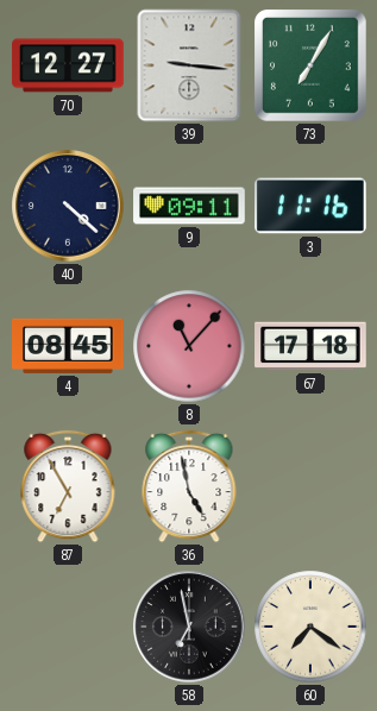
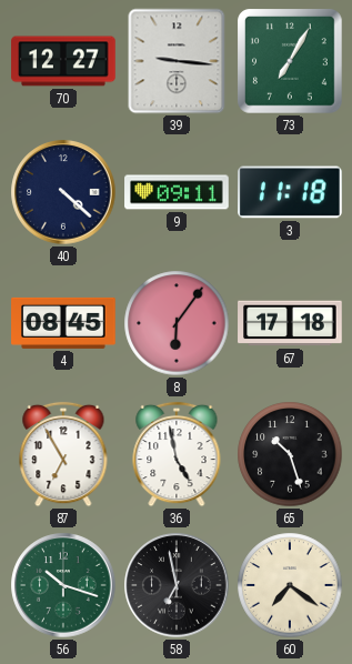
3: 11:16 -> 11:18 (291, 192)
8: 11:07 -> 6:06 (177, 323)
65: none -> 10:27 (290, 454)
56: none -> 10:18 (63, 585)
